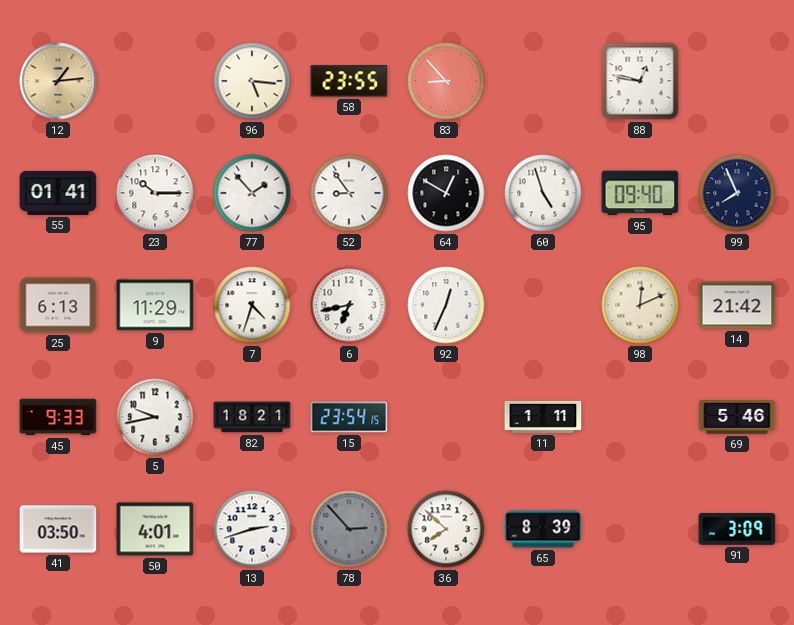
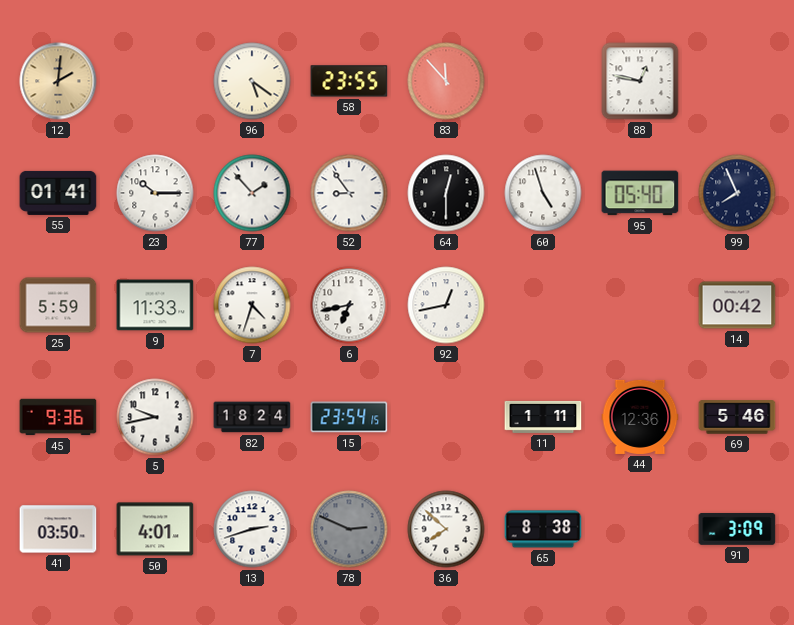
12: 1:14 -> 2:01 (58, 81)
96: 5:16 -> 5:21 (252, 81)
83: 8:53 -> 11:53 (446, 81)
64: 12:50 -> 12:30 (446, 193)
95: 09:40 -> 05:40 (640, 193)
25: 6:13 -> 5:59 (58, 305)
9: 11:29 -> 11:33 (155, 305)
92: 12:34 -> 12:43 (446, 305)
98: 12:11 -> none (640, 305)
14: 21:42 -> 00:42 (737, 305)
45: 9:33 -> 9:36 (58, 417)
82: 18:21 -> 18:24 (252, 417)
44: none -> 12:36 (640, 417)
78: 2:53 -> 2:49 (349, 529)
65: 8:39 -> 8:38 (543, 529)
